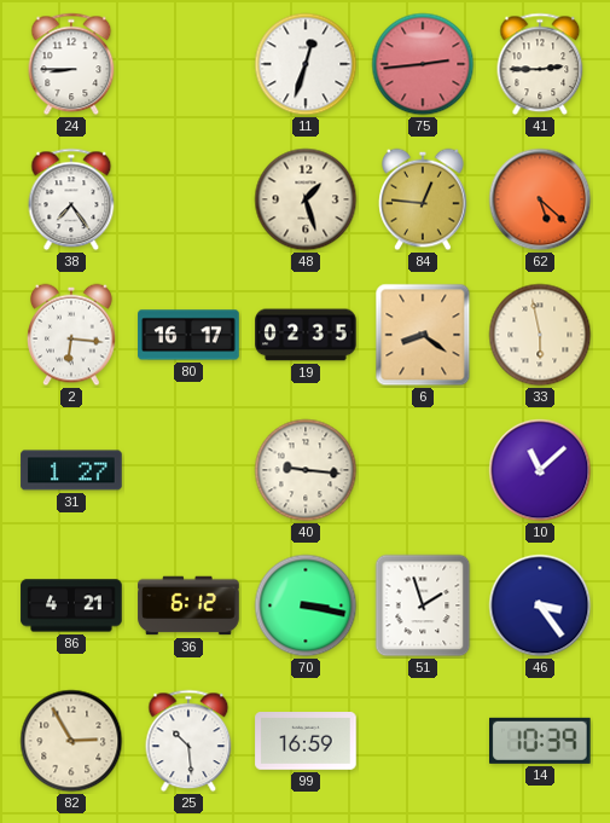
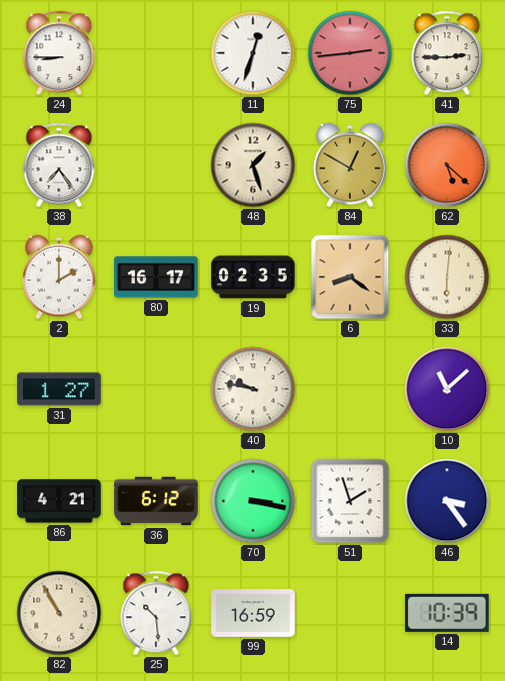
84: 12:46 -> 12:50 (350, 165)
2: 6:16 -> 2:00 (59, 277)
33: 5:58 -> 6:01 (447, 277)
40: 9:16 -> 9:47 (253, 389)
82: 2:55 -> 10:55 (59, 613)
